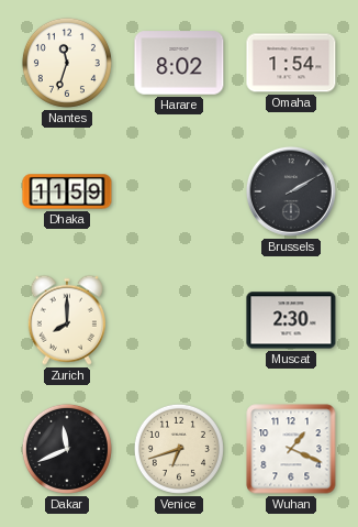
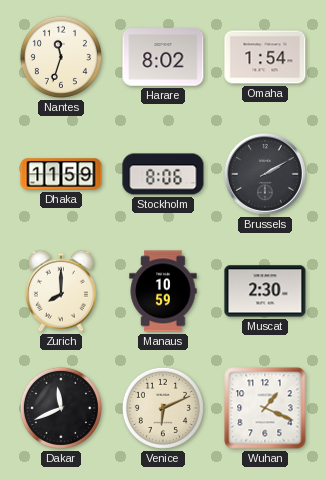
Stockholm: none -> 8:06 (163, 174)
Manaus: none -> 10:59 (163, 291)
Venice: 6:42 -> 6:11 (163, 408)
